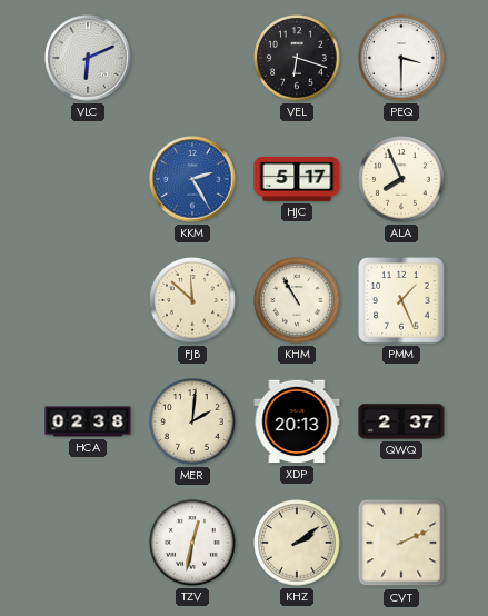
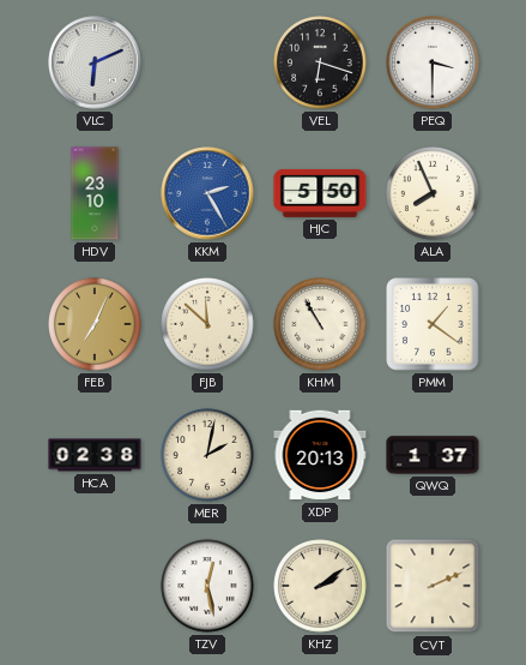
HDV: none -> 23:10 (95, 193)
HJC: 5:17 -> 5:50 (320, 193)
FEB: none -> 7:04 (95, 324)
PMM: 1:26 -> 1:21 (433, 324)
MER: 2:01 -> 2:02 (207, 455)
QWQ: 2:37 -> 1:37 (433, 455)
TZV: 12:32 -> 12:28 (207, 586)
